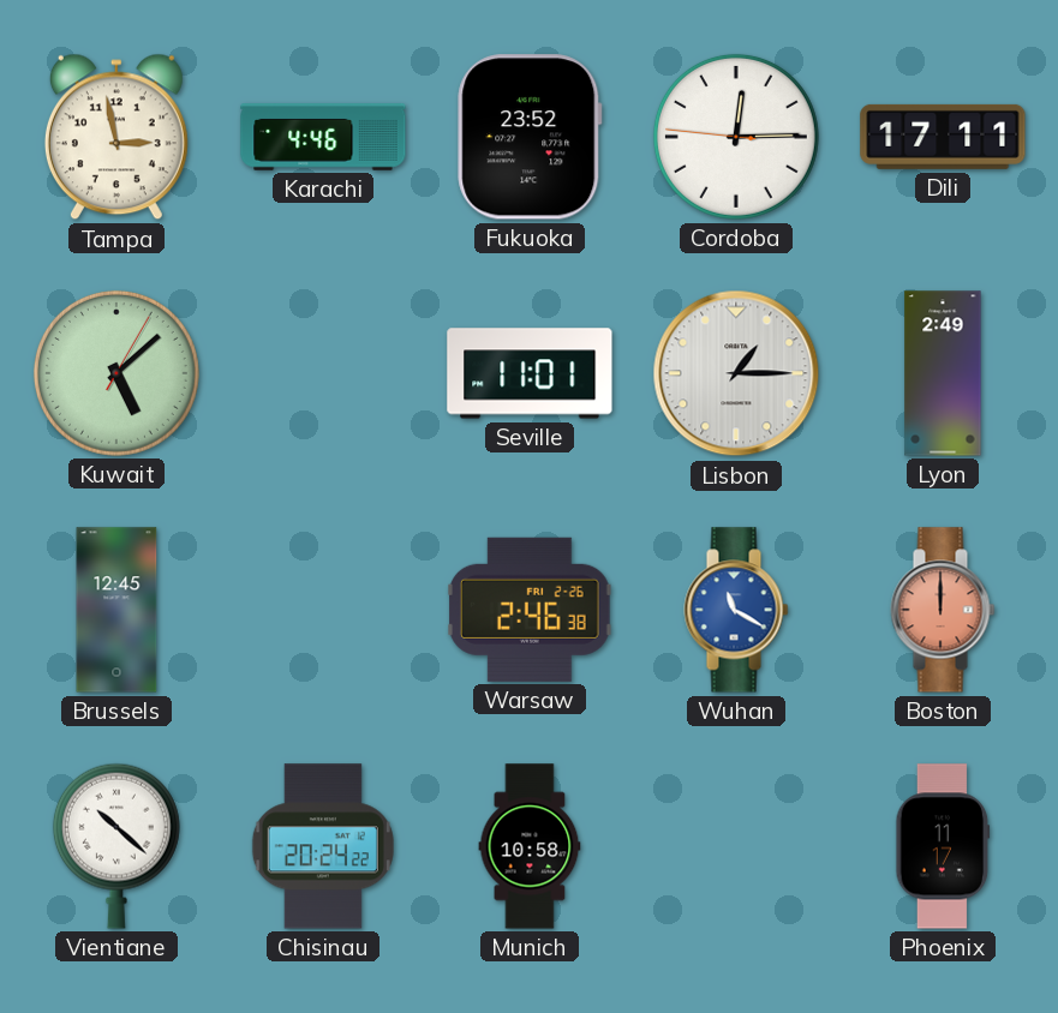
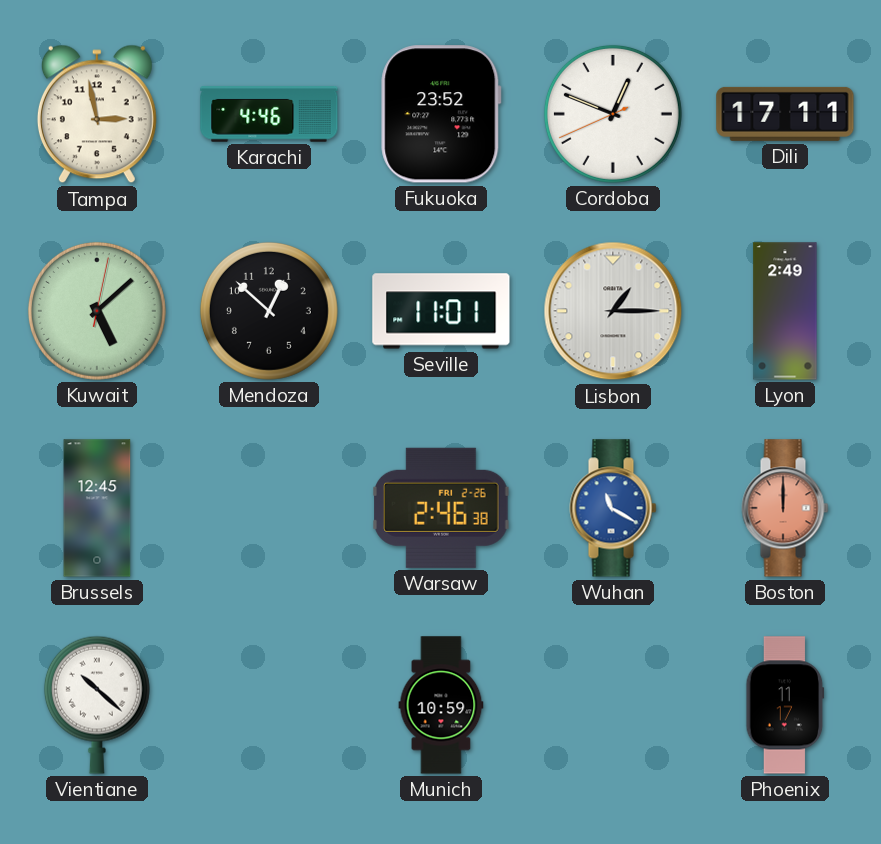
Cordoba: 12:14 -> 12:48 (613, 114)
Kuwait: 5:08:05 -> 5:08:02 (97, 311)
Mendoza: none -> 12:52 (269, 311)
Chisinau: 20:24 -> none (323, 846)
Munich: 10:58 -> 10:59 (441, 705)
